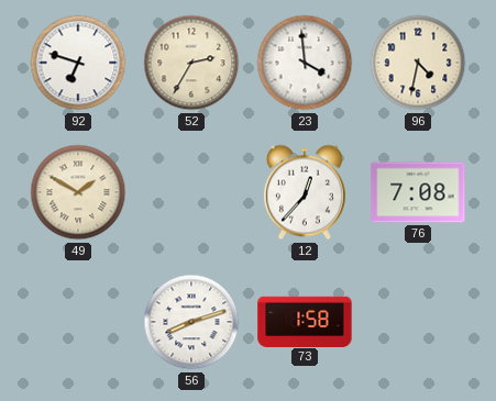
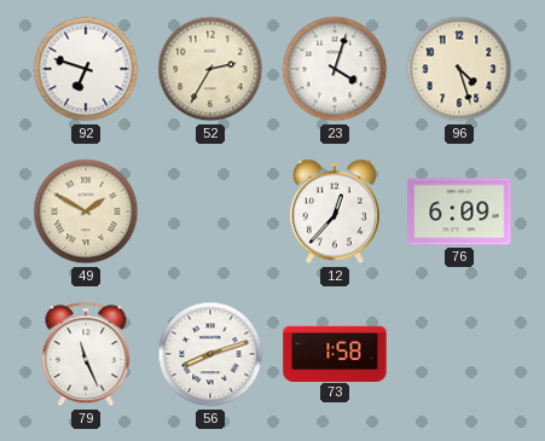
23: 3:59 -> 4:03 (335, 69)
96: 4:32 -> 4:27 (459, 69)
76: 7:08 -> 6:09 (459, 211)
79: none -> 11:26 (86, 354)
